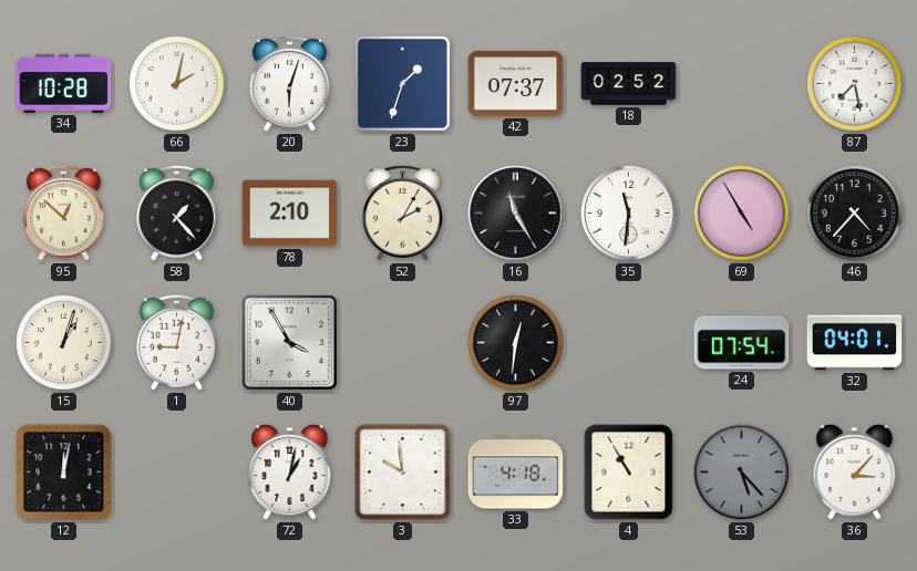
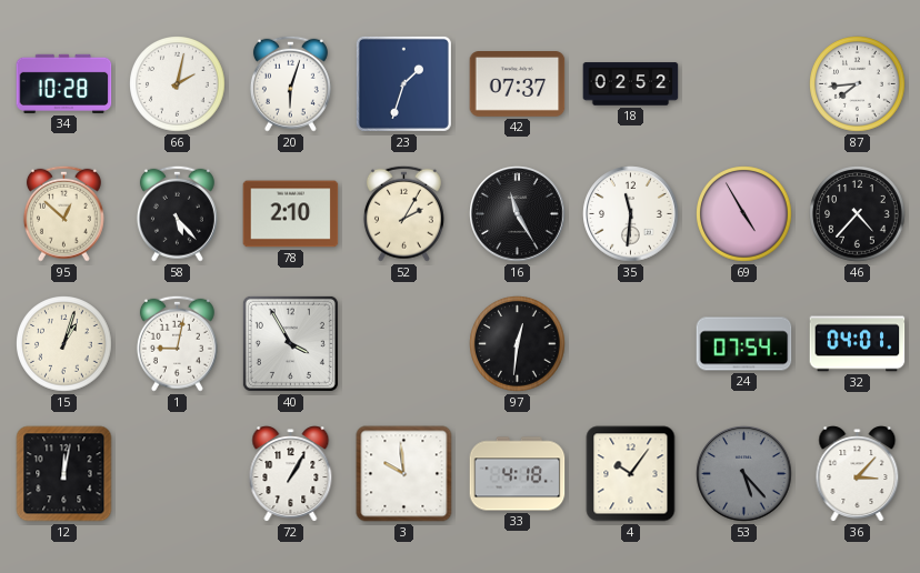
87: 7:28 -> 7:44 (858, 84)
58: 1:23 -> 5:23 (177, 213)
72: 1:02 -> 1:05 (291, 474)
4: 10:55 -> 10:06 (631, 474)
